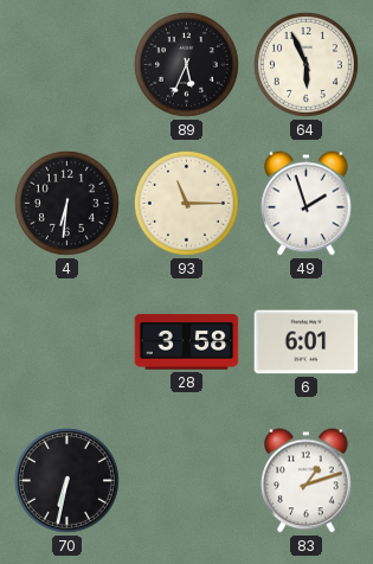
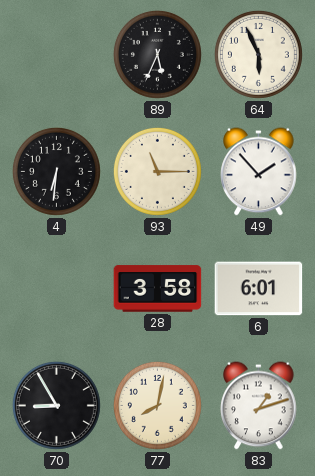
49: 1:57 -> 1:53 (259, 172)
70: 6:32 -> 8:55 (56, 405)
77: none -> 8:02 (157, 405)
